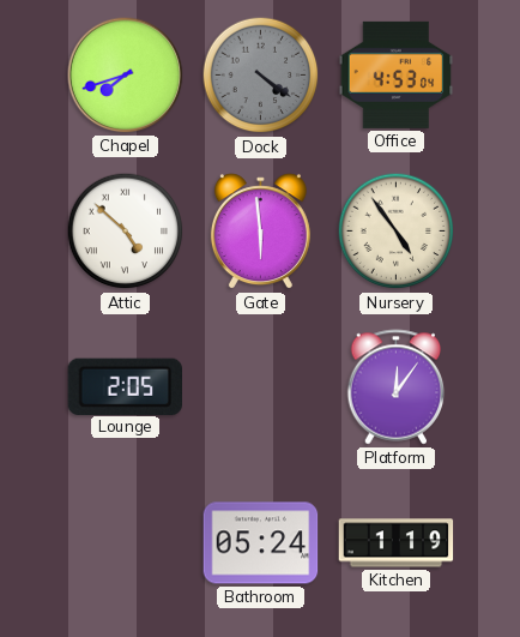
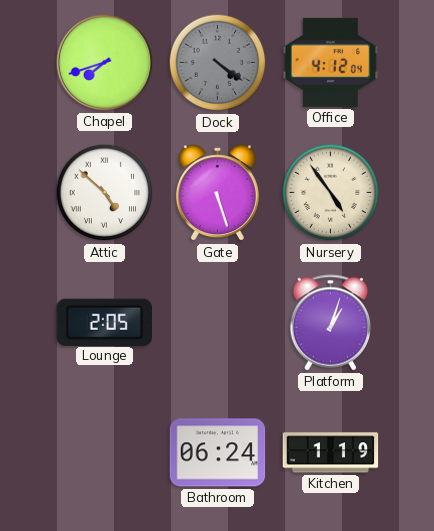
Office: 4:53 -> 4:12 (331, 62)
Gate: 5:59 -> 5:27 (217, 193)
Platform: 12:06 -> 1:03 (331, 323)
Bathroom: 05:24 -> 06:24 (218, 453)
